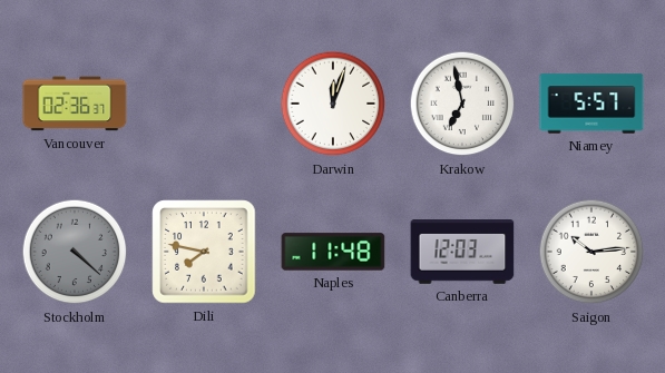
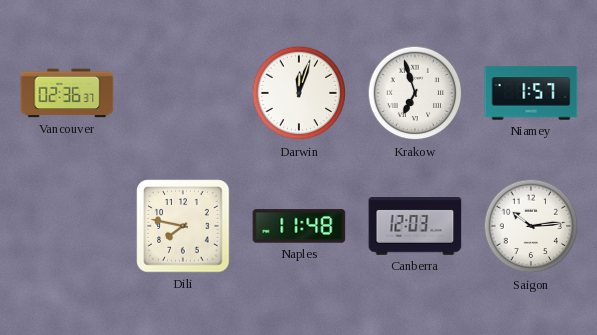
Krakow: 6:58 -> 6:57 (415, 93)
Niamey: 5:57 -> 1:57 (531, 93)
Stockholm: 4:22 -> none (75, 252)
